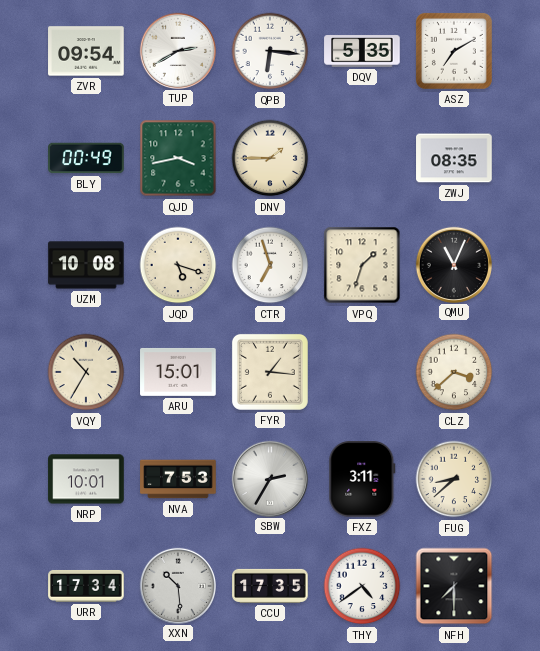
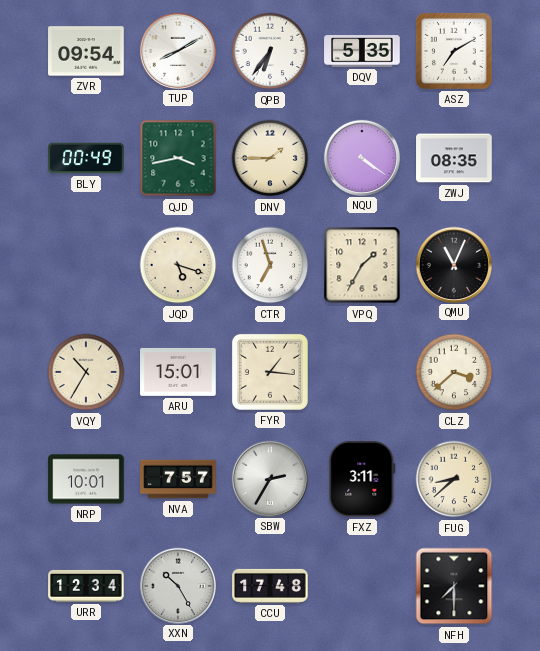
TUP: 2:40 -> 8:10 (177, 50)
QPB: 6:16 -> 6:36 (270, 51)
NQU: none -> 4:21 (361, 157)
UZM: 10:08 -> none (86, 265)
VPQ: 1:33 -> 1:35 (362, 265)
NVA: 7:53 -> 7:57 (178, 479)
URR: 17:34 -> 12:34 (86, 586)
XXN: 10:29 -> 10:25 (177, 585)
CCU: 17:35 -> 17:48 (270, 586)
THY: 4:39 -> none (362, 586)
